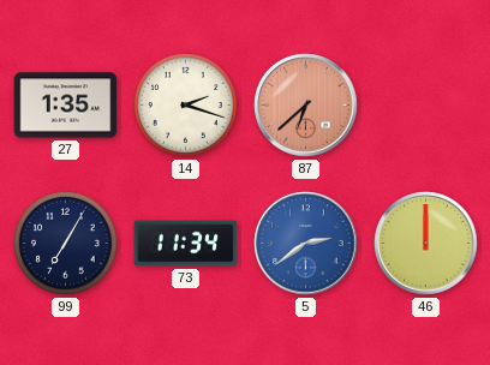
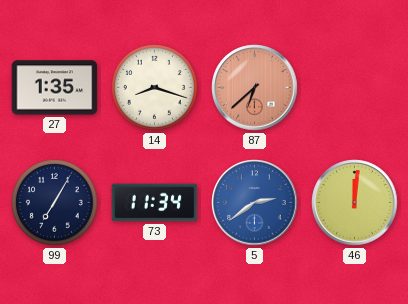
14: 2:18 -> 8:18 (155, 88)
46: 12:00 -> 12:01 (355, 203)
